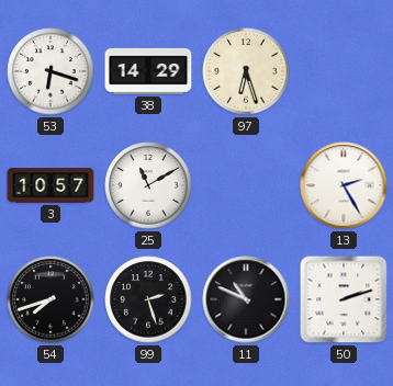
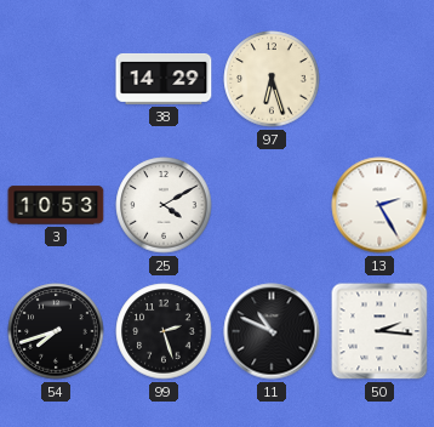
53: 6:18 -> none (50, 71)
3: 10:57 -> 10:53 (56, 205)
25: 11:10 -> 4:10 (164, 205)
50: 2:12 -> 2:16 (379, 331)
